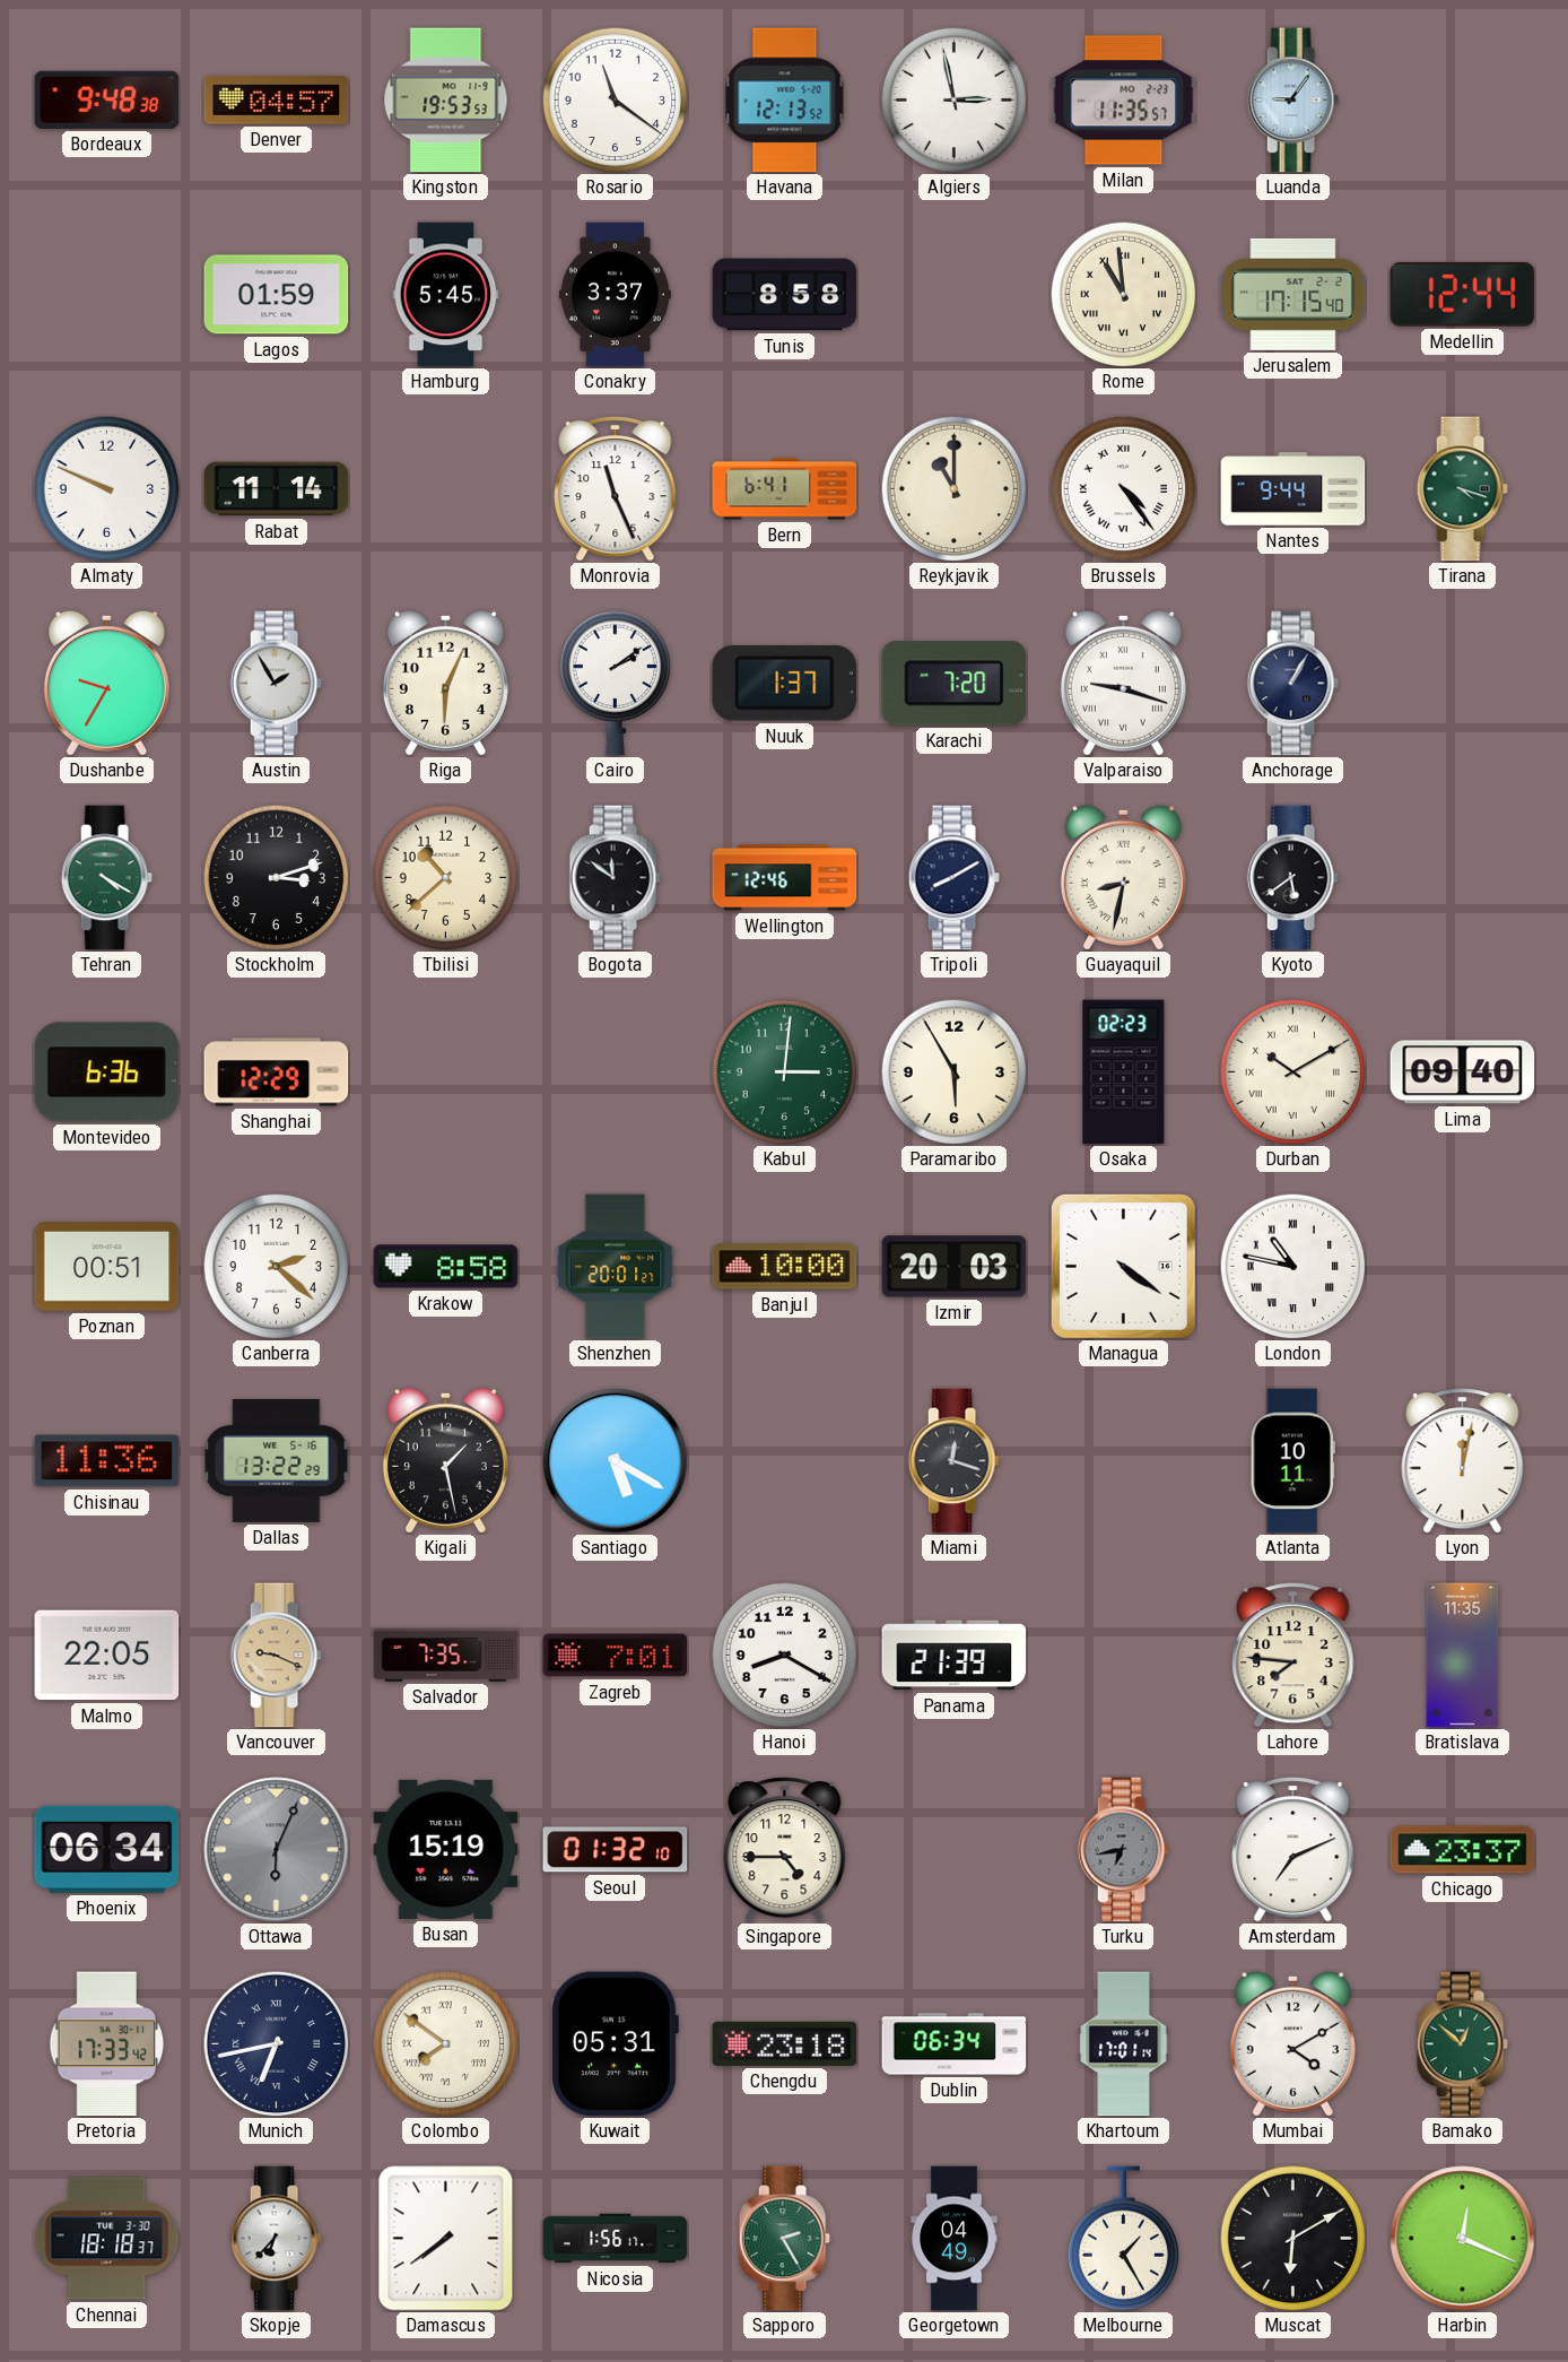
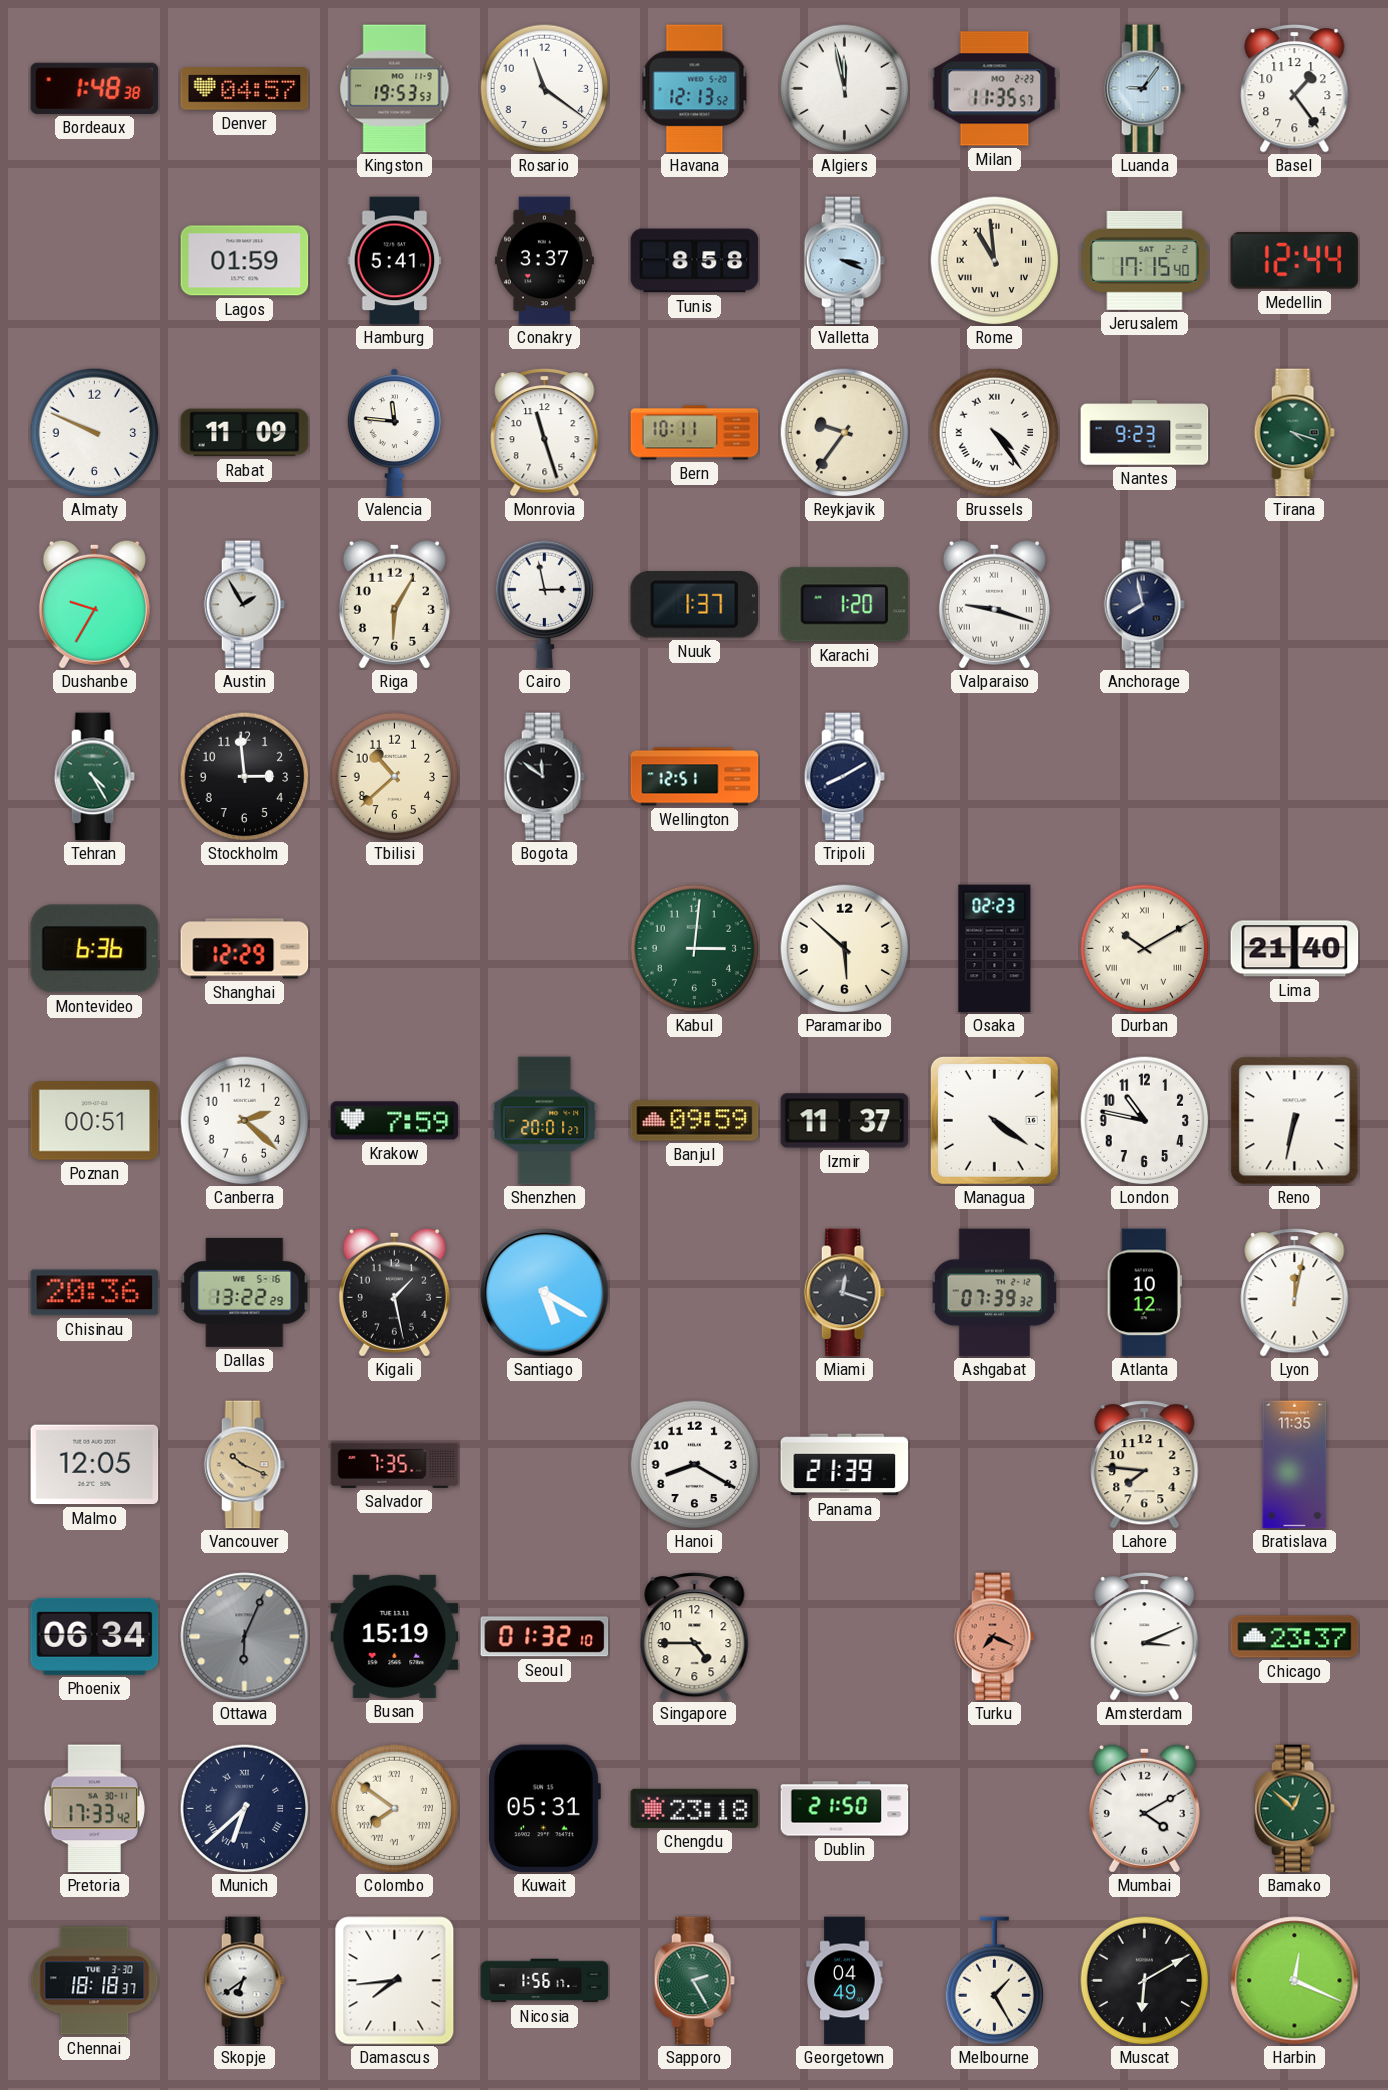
Bordeaux: 9:48 -> 1:48 (95, 88)
Algiers: 2:58 -> 11:58 (844, 88)
Basel: none -> 1:24 (1295, 89)
Hamburg: 5:45 -> 5:41 (395, 261)
Valletta: none -> 3:19 (844, 261)
Rabat: 11:14 -> 11:09 (245, 433)
Valencia: none -> 11:46 (394, 433)
Monrovia: 11:26 -> 11:27 (545, 433)
Bern: 6:41 -> 10:11 (695, 433)
Reykjavik: 11:00 -> 9:36 (844, 432)
Nantes: 9:44 -> 9:23 (1145, 433)
Riga: 6:04 -> 6:05 (394, 604)
Cairo: 2:09 -> 2:58 (545, 604)
Karachi: 7:20 -> 1:20 (845, 605)
Anchorage: 1:05 -> 7:58 (1144, 605)
Tehran: 4:20 -> 4:25 (94, 777)
Stockholm: 3:12 -> 2:59 (244, 776)
Wellington: 12:46 -> 12:51 (695, 777)
Guayaquil: 8:32 -> none (1123, 877)
Kyoto: 5:39 -> none (1292, 878)
Paramaribo: 5:55 -> 5:52 (844, 948)
Lima: 09:40 -> 21:40 (1295, 949)
Krakow: 8:58 -> 7:59 (395, 1121)
Banjul: 10:00 -> 09:59 (695, 1121)
Izmir: 20:03 -> 11:37 (845, 1121)
London numerals: Roman -> Arabic (1144, 1120)
Reno: none -> 6:32 (1295, 1121)
Chisinau: 11:36 -> 20:36 (95, 1293)
Ashgabat: none -> 07:39 (995, 1293)
Atlanta: 10:11 -> 10:12 (1144, 1293)
Malmo: 22:05 -> 12:05 (95, 1465)
Vancouver: 9:19 -> 10:19 (244, 1465)
Zagreb: 7:01 -> none (616, 1656)
Turku: 6:43 -> 7:19 (994, 1637)
Turku dial: grey -> salmon (994, 1637)
Amsterdam: 7:11 -> 3:11 (1145, 1637)
Munich: 6:43 -> 6:38 (244, 1808)
Dublin: 06:34 -> 21:50 (845, 1809)
Khartoum: 17:01 -> none (1124, 2044)
Skopje: 6:37 -> 6:39 (244, 1981)
Damascus: 7:39 -> 7:44 (395, 1981)
